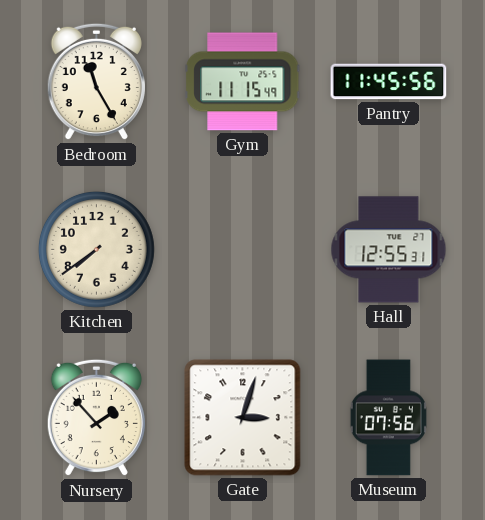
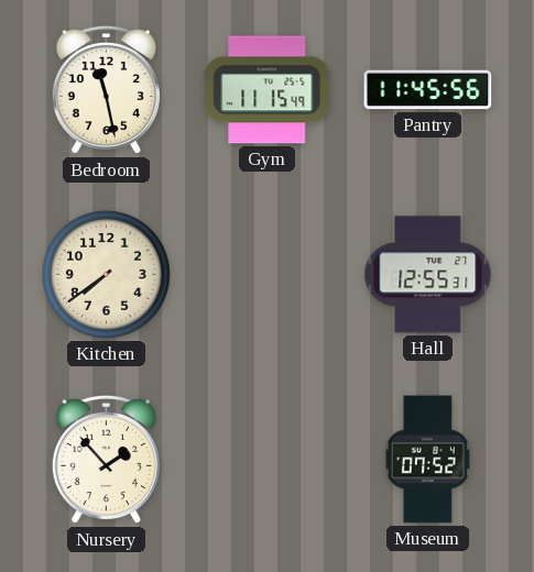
Bedroom: 11:25 -> 11:28 (106, 90)
Gate: 3:03 -> none (243, 418)
Museum: 07:56 -> 07:52 (427, 460)
